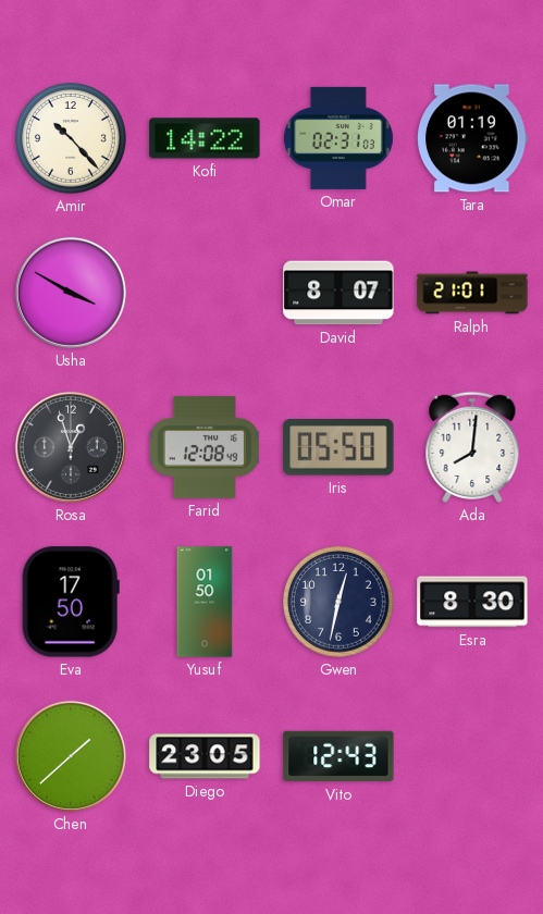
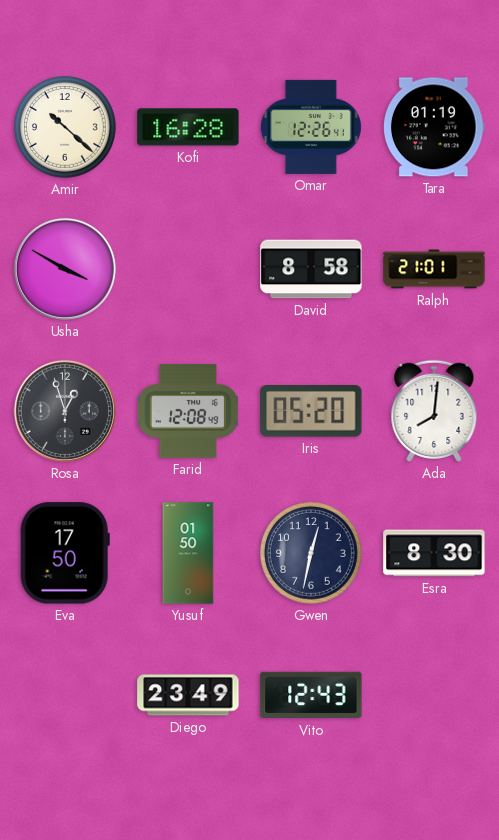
Amir: 10:23 -> 10:22 (66, 128)
Kofi: 14:22 -> 16:28 (188, 127)
Omar: 02:31 -> 12:26 (311, 127)
David: 8:07 -> 8:58 (311, 269)
Iris: 05:50 -> 05:20 (311, 412)
Chen: 1:38 -> none (71, 756)
Diego: 23:05 -> 23:49 (188, 695)
